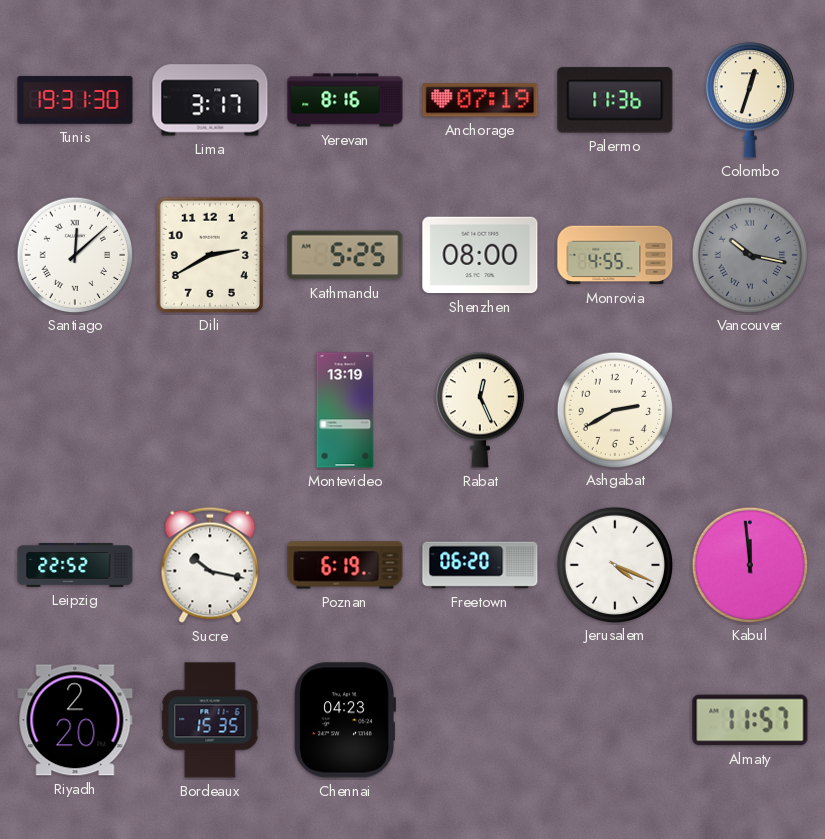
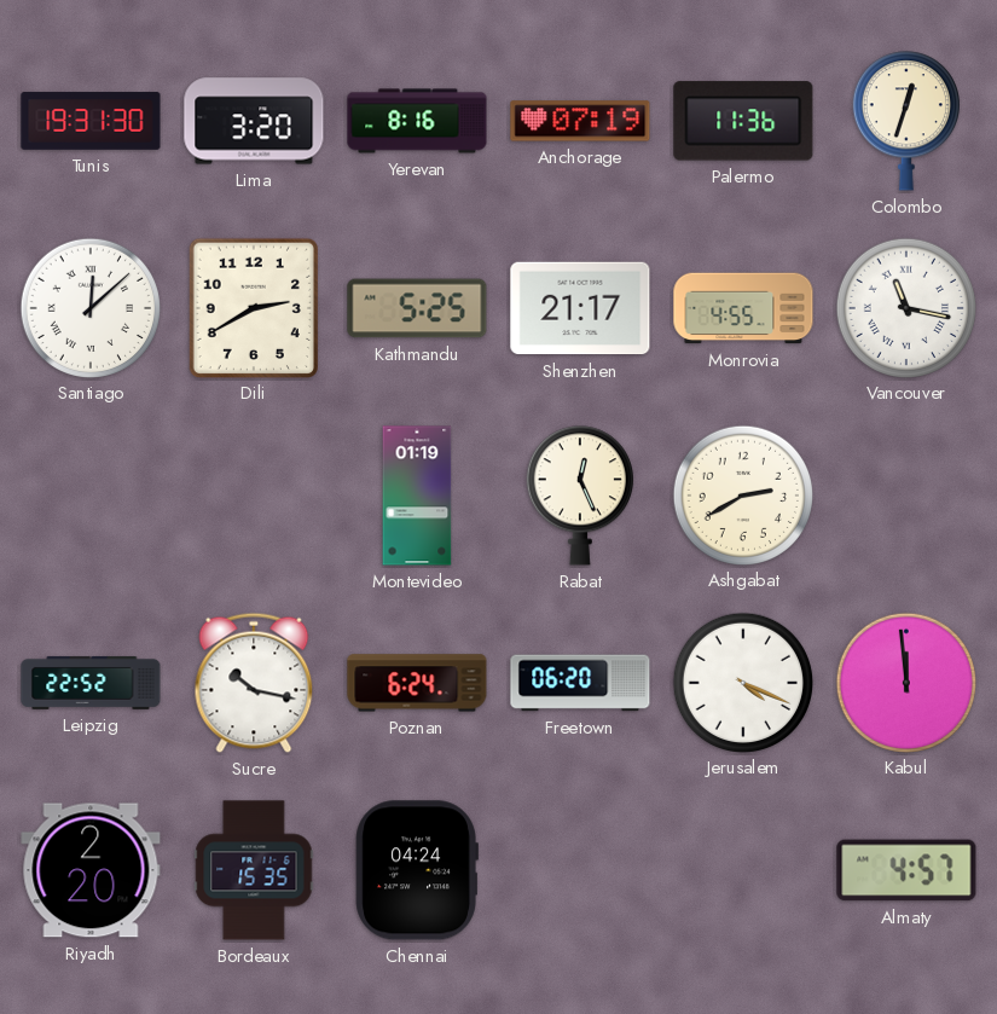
Lima: 3:17 -> 3:20 (254, 121)
Shenzhen: 08:00 -> 21:17 (580, 308)
Vancouver: 10:17 -> 11:17 (905, 307)
Vancouver dial: grey -> white (905, 307)
Montevideo: 13:19 -> 01:19 (417, 496)
Poznan: 6:19 -> 6:24 (417, 683)
Chennai: 04:23 -> 04:24 (417, 870)
Almaty: 11:57 -> 4:57 (906, 870)
